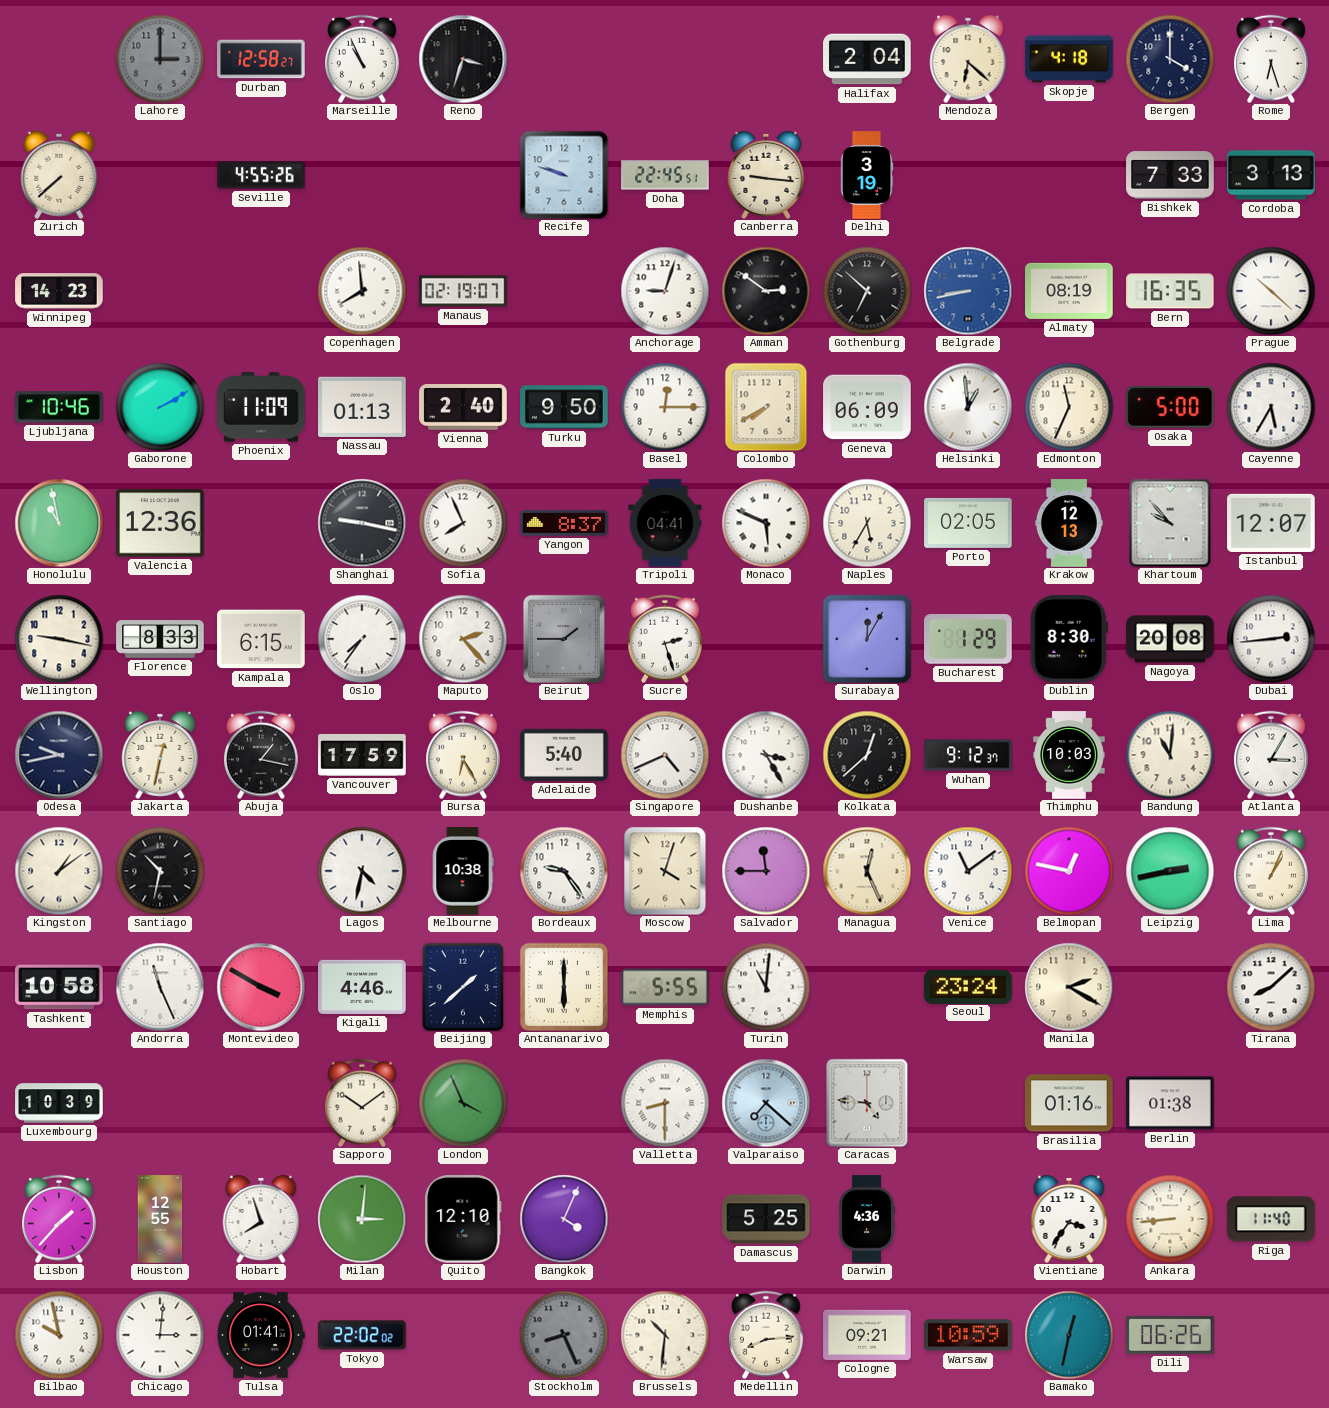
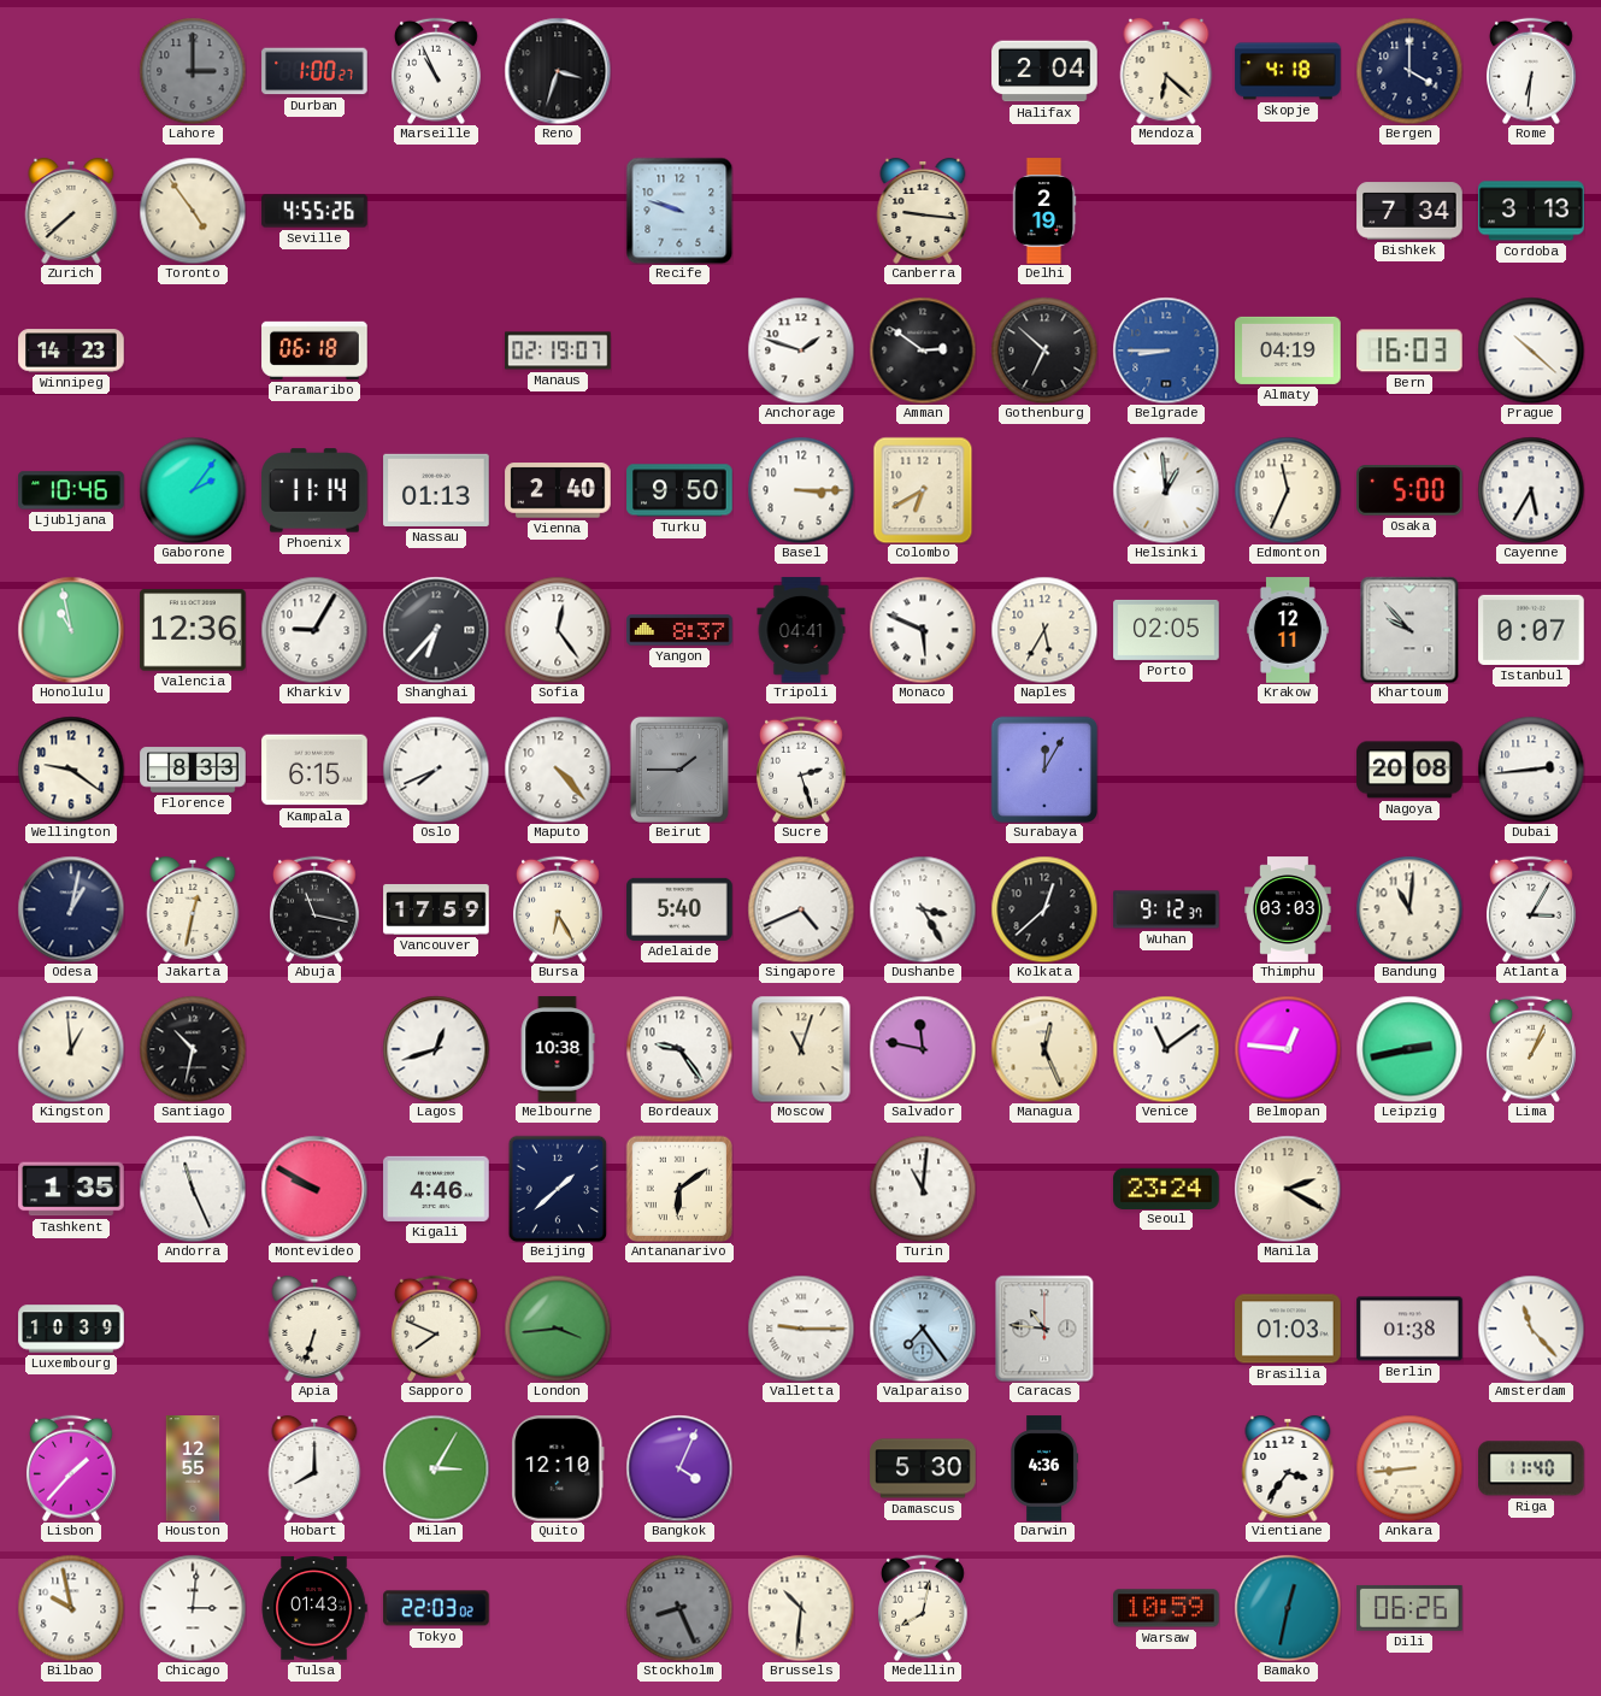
Durban: 12:58 -> 1:00 (314, 71)
Rome: 6:27 -> 6:31 (1532, 71)
Toronto: none -> 4:54 (193, 211)
Doha: 22:45 -> none (665, 175)
Delhi: 3:19 -> 2:19 (1044, 211)
Bishkek: 7:33 -> 7:34 (1409, 211)
Paramaribo: none -> 06:18 (314, 351)
Copenhagen: 7:59 -> none (362, 291)
Anchorage: 9:03 -> 1:48 (801, 351)
Belgrade: 8:43 -> 8:45 (1166, 351)
Almaty: 08:19 -> 04:19 (1288, 351)
Bern: 16:35 -> 16:03 (1409, 351)
Gaborone: 2:10 -> 2:06 (193, 490)
Phoenix: 11:09 -> 11:14 (314, 490)
Basel: 12:15 -> 3:15 (801, 490)
Colombo: 7:40 -> 6:40 (923, 490)
Geneva: 06:09 -> none (867, 407)
Kharkiv: none -> 9:05 (314, 630)
Shanghai: 9:17 -> 6:37 (436, 630)
Sofia: 7:56 -> 12:24 (558, 630)
Krakow: 12:13 -> 12:11 (1288, 630)
Istanbul: 12:07 -> 0:07 (1531, 630)
Wellington: 9:17 -> 9:21 (71, 770)
Oslo: 7:36 -> 7:41 (436, 770)
Maputo: 2:23 -> 4:23 (558, 770)
Bucharest: 1:29 -> none (968, 639)
Dublin: 8:30 -> none (1069, 639)
Odesa: 9:43 -> 1:02 (71, 909)
Abuja: 1:17 -> 11:17 (316, 909)
Thimphu: 10:03 -> 03:03 (1288, 909)
Kingston: 1:09 -> 12:59 (71, 1049)
Lagos: 4:32 -> 12:42 (436, 1049)
Moscow: 4:03 -> 11:03 (801, 1049)
Salvador: 11:45 -> 11:47 (923, 1049)
Belmopan: 12:47 -> 12:46 (1288, 1049)
Tashkent: 10:58 -> 1:35 (71, 1189)
Montevideo: 3:50 -> 9:50 (314, 1189)
Antananarivo: 6:00 -> 6:09 (678, 1188)
Memphis: 5:55 -> none (665, 987)
Tirana: 8:08 -> none (1271, 987)
Apia: none -> 6:33 (314, 1329)
Sapporo: 10:09 -> 7:49 (437, 1329)
London: 3:56 -> 3:44 (558, 1329)
Valletta: 8:30 -> 9:15 (801, 1329)
Valparaiso: 7:22 -> 7:24 (923, 1329)
Caracas: 4:46 -> 10:46 (1044, 1329)
Brasilia: 01:16 -> 01:03 (1288, 1329)
Amsterdam: none -> 11:23 (1531, 1329)
Hobart: 7:57 -> 8:00 (314, 1468)
Milan: 3:01 -> 3:05 (436, 1468)
Damascus: 5:25 -> 5:30 (923, 1468)
Tulsa: 01:41 -> 01:43 (314, 1608)
Tokyo: 22:02 -> 22:03 (436, 1608)
Medellin: 8:14 -> 8:02 (924, 1608)
Cologne: 09:21 -> none (867, 1335)
